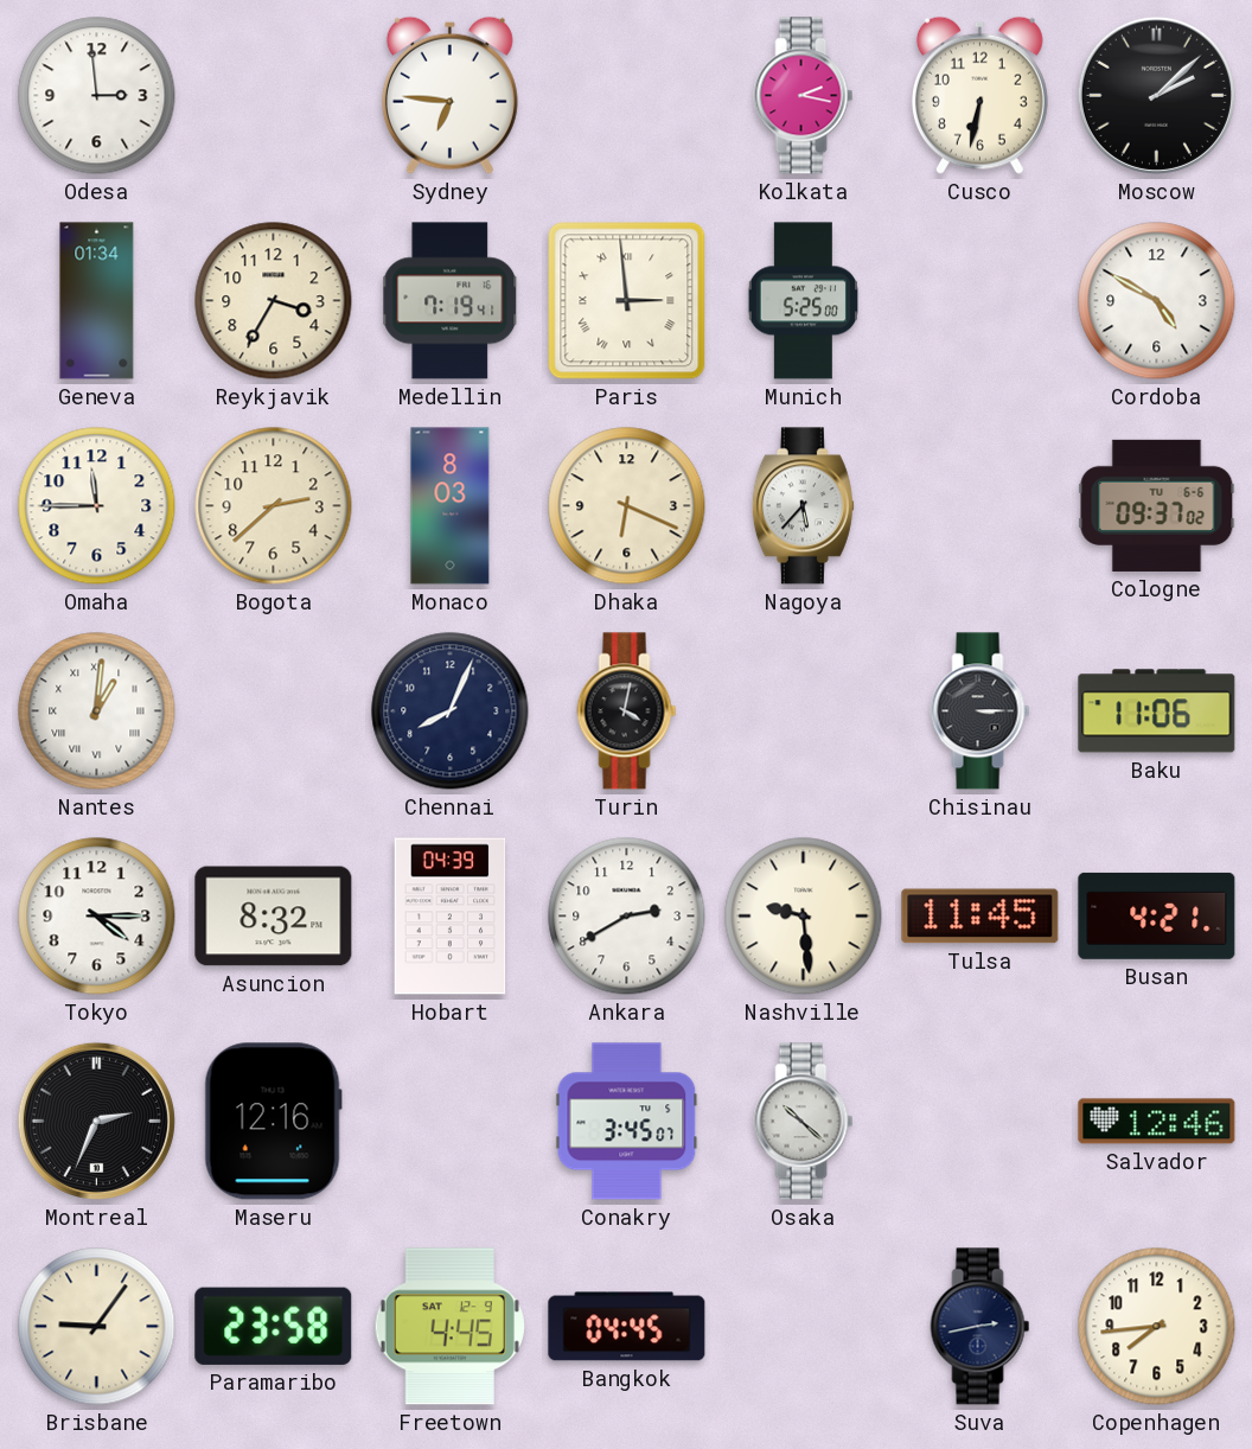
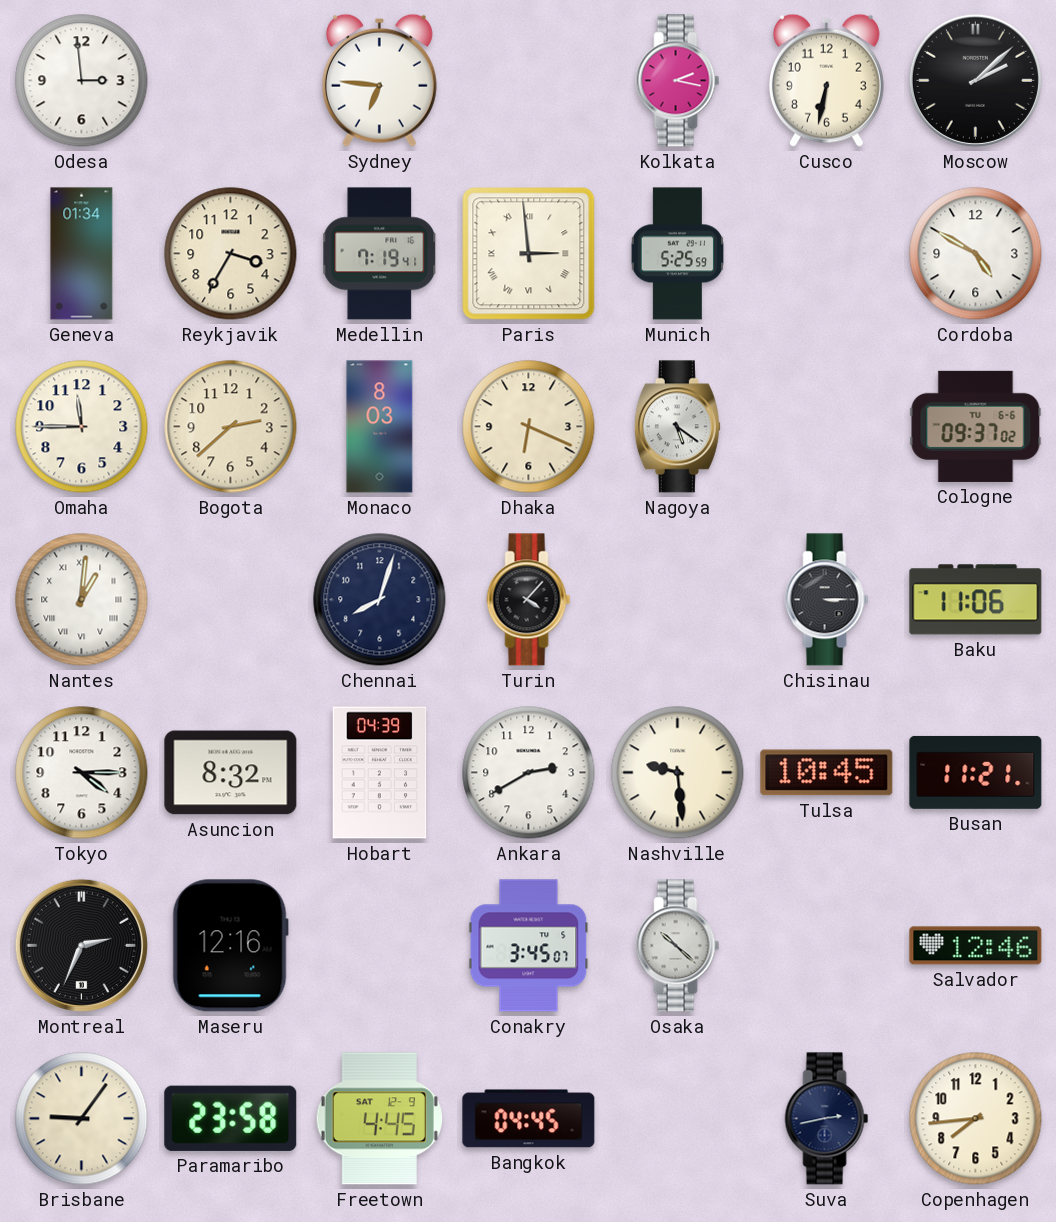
Munich: 5:25:00 -> 5:25:59 (677, 254)
Nagoya: 5:37 -> 5:21 (677, 427)
Chennai: 8:04 -> 8:03 (380, 600)
Turin: 4:02 -> 4:07 (529, 600)
Tulsa: 11:45 -> 10:45 (827, 773)
Busan: 4:21 -> 11:21 (976, 772)
